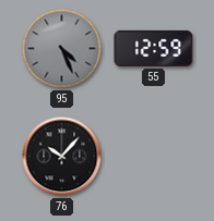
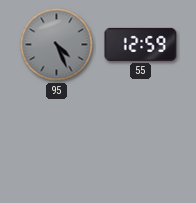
76: 10:07 -> none (62, 157)
